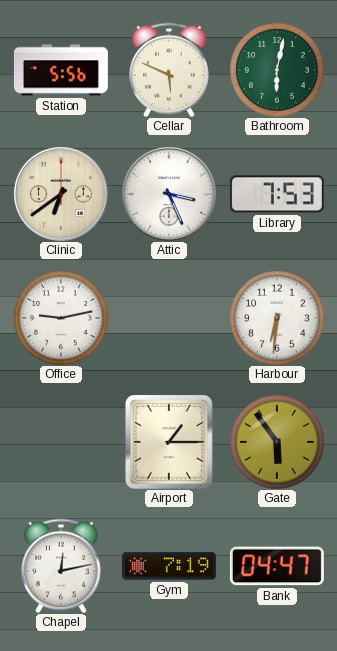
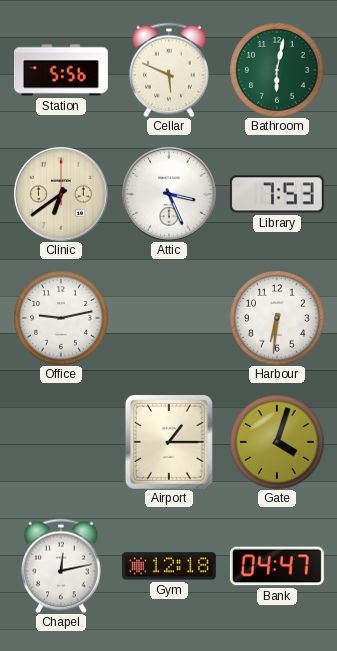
Gate: 5:54 -> 4:03 (277, 442)
Gym: 7:19 -> 12:18 (169, 566)
